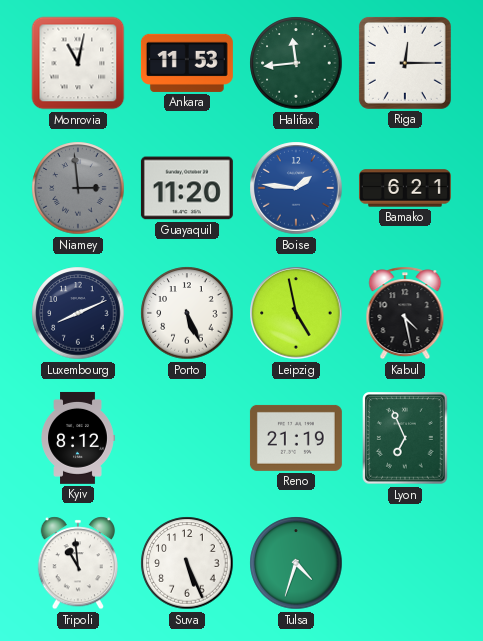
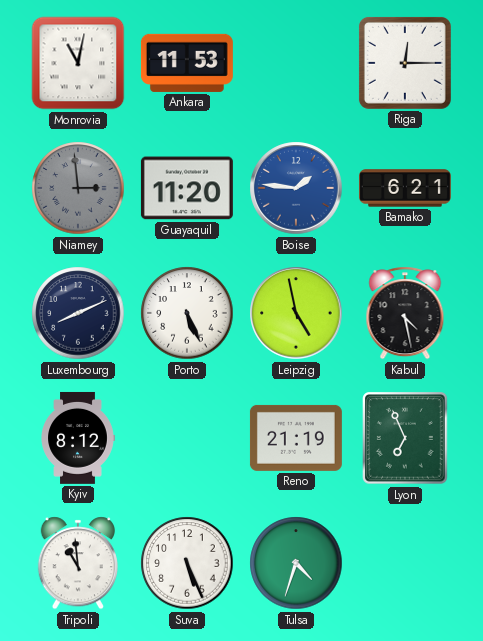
Halifax: 11:44 -> none (296, 63)
